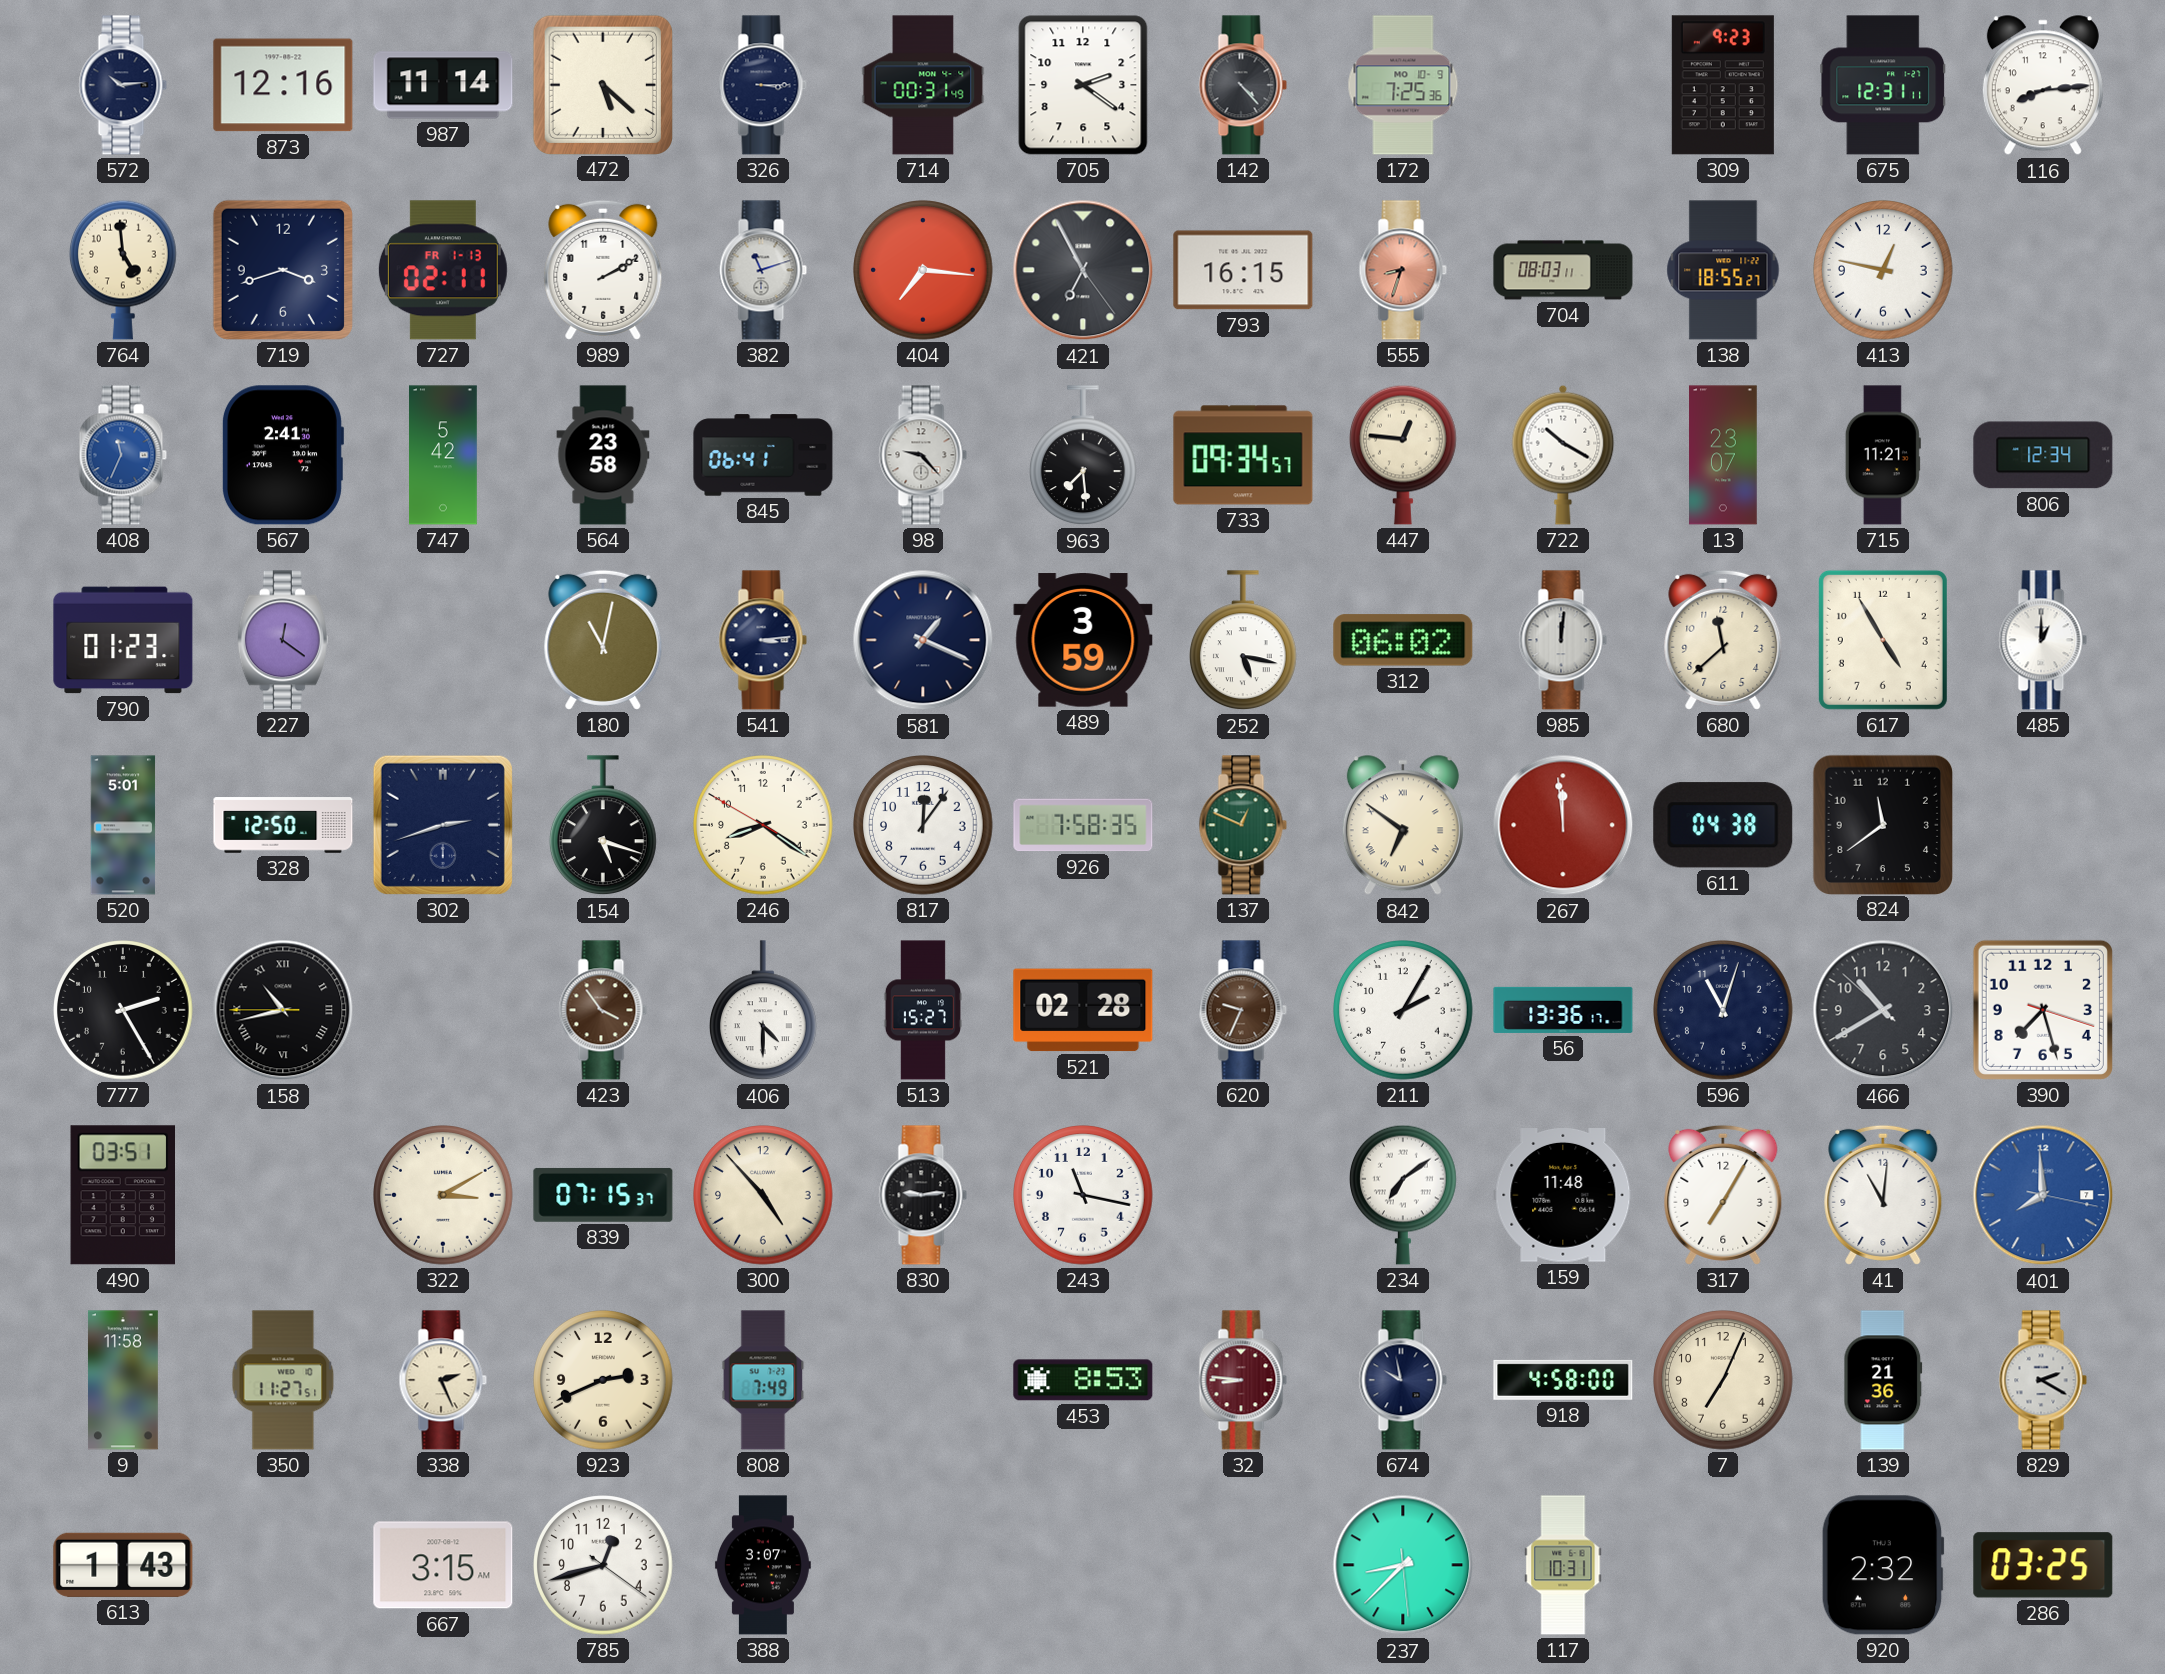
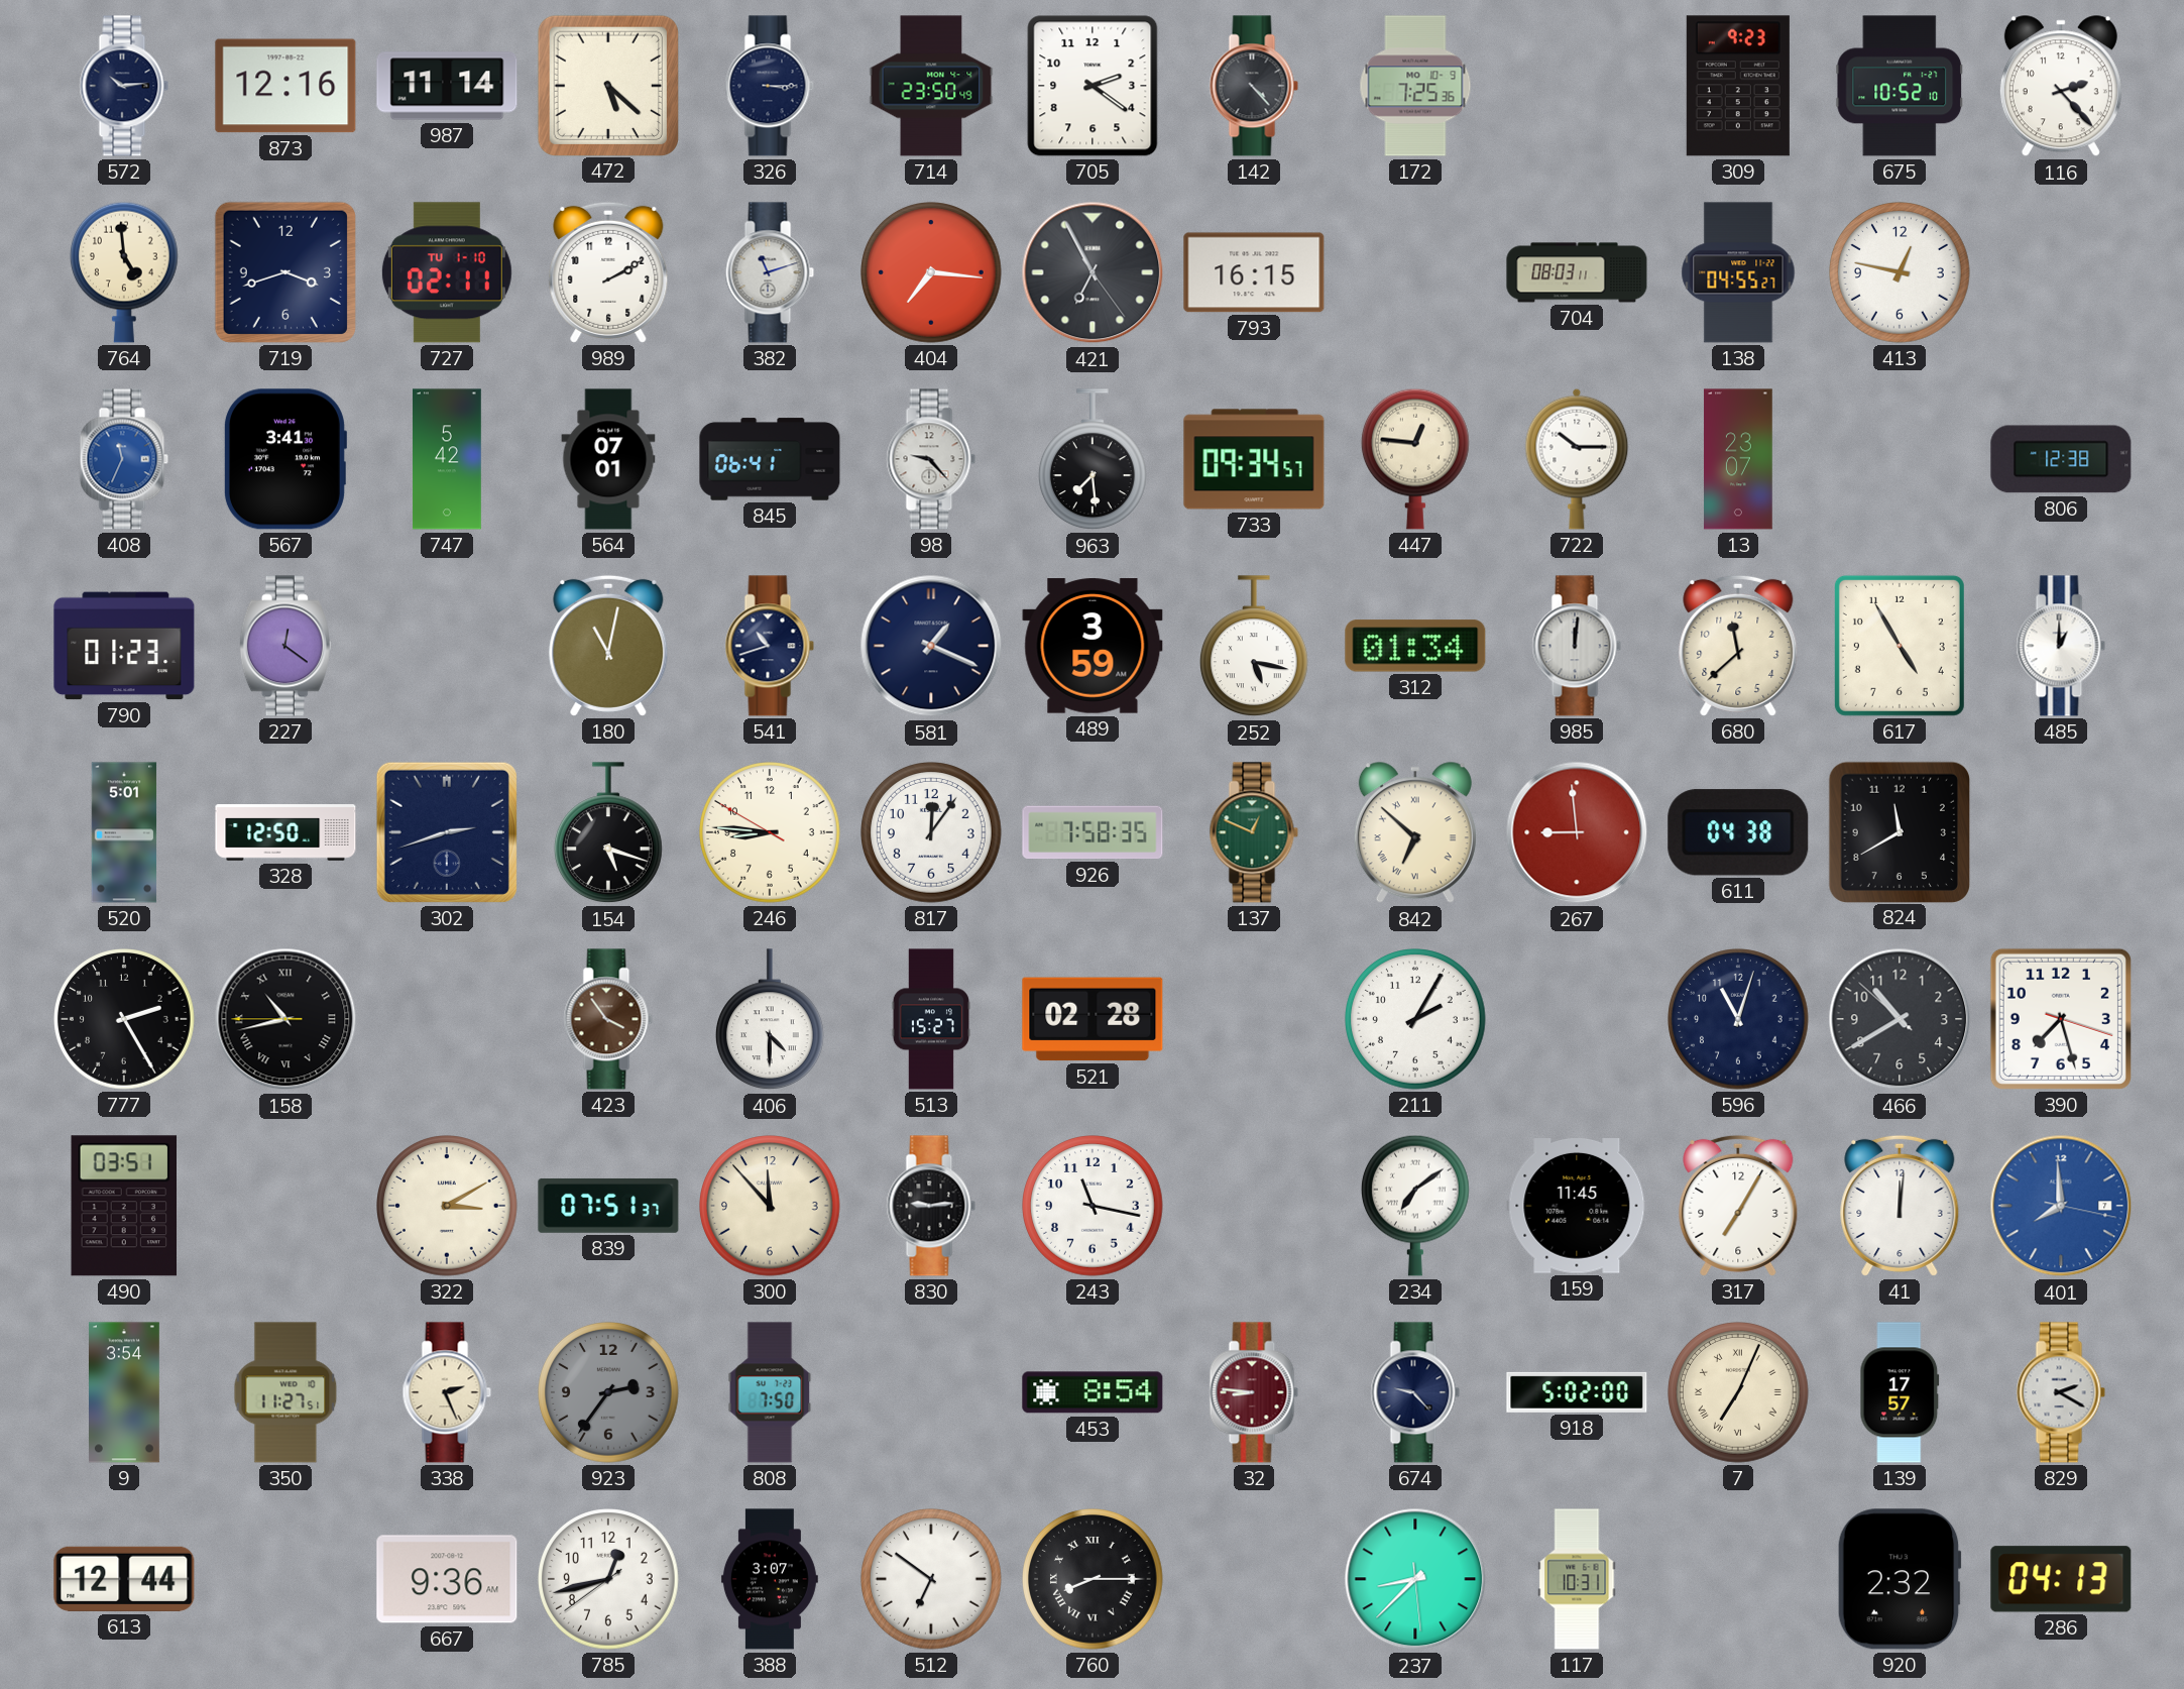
714: 00:31 -> 23:50 (931, 86)
675: 12:31 -> 10:52 (1900, 86)
116: 8:14 -> 2:23 (2061, 87)
727 date: FR 1-13 -> TU 1-10 (447, 272)
555: 8:33 -> none (1403, 270)
138: 18:55 -> 04:55 (1738, 272)
567: 2:41 -> 3:41 (284, 459)
564: 23:58 -> 07:01 (608, 459)
722: 10:20 -> 10:15 (1577, 459)
715: 11:21 -> none (1883, 455)
806: 12:34 -> 12:38 (2061, 459)
541: 3:14 -> 10:42 (770, 646)
312: 06:02 -> 01:34 (1415, 646)
246: 8:20 -> 8:45 (770, 832)
842: 6:51 -> 6:52 (1415, 833)
267: 11:59 -> 8:59 (1577, 832)
824: 11:39 -> 11:40 (1899, 831)
620: 9:34 -> none (1243, 1010)
56: 13:36 -> none (1563, 1010)
839: 07:15 -> 07:51 (608, 1206)
300: 4:53 -> 11:53 (770, 1206)
159: 11:48 -> 11:45 (1577, 1207)
41: 11:01 -> 12:01 (1900, 1206)
9: 11:58 -> 3:54 (124, 1392)
923: 2:41 -> 2:36 (608, 1392)
923 dial: cream -> grey (608, 1392)
808: 7:49 -> 7:50 (770, 1392)
453: 8:53 -> 8:54 (1093, 1392)
674: 9:58 -> 9:23 (1415, 1392)
918: 4:58 -> 5:02 (1577, 1392)
7 numerals: Arabic -> Roman (1738, 1392)
139: 21:36 -> 17:57 (1900, 1392)
613: 1:43 -> 12:44 (124, 1579)
667: 3:15 -> 9:36 (447, 1579)
785: 12:42:21 -> 12:42:39 (608, 1579)
512: none -> 6:51 (931, 1579)
760: none -> 8:15 (1093, 1579)
286: 03:25 -> 04:13 (2061, 1579)
